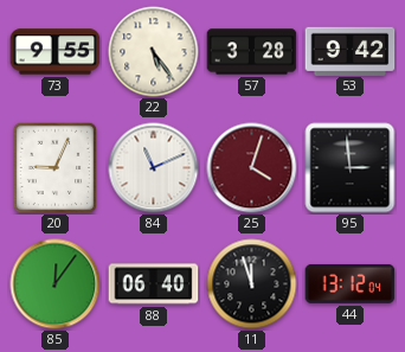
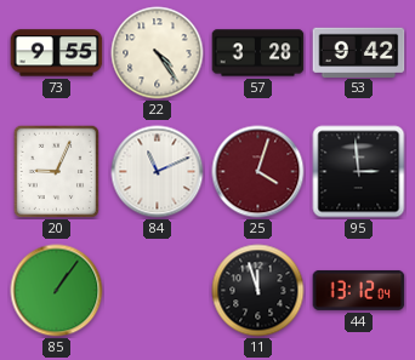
22: 5:24 -> 4:24 (158, 53)
85: 12:06 -> 1:06 (57, 291)
88: 06:40 -> none (154, 284)
